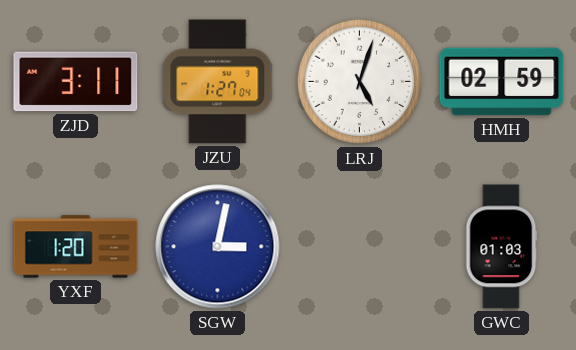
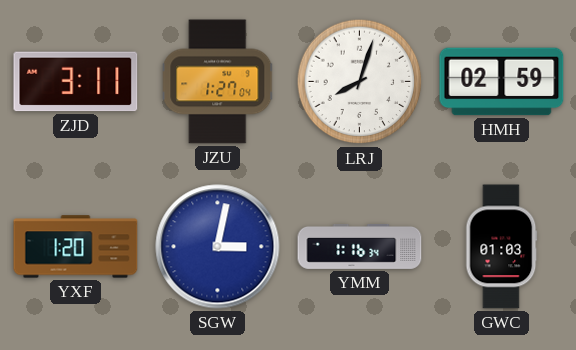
LRJ: 5:03 -> 8:03 (360, 82)
YMM: none -> 1:16 (360, 247)
